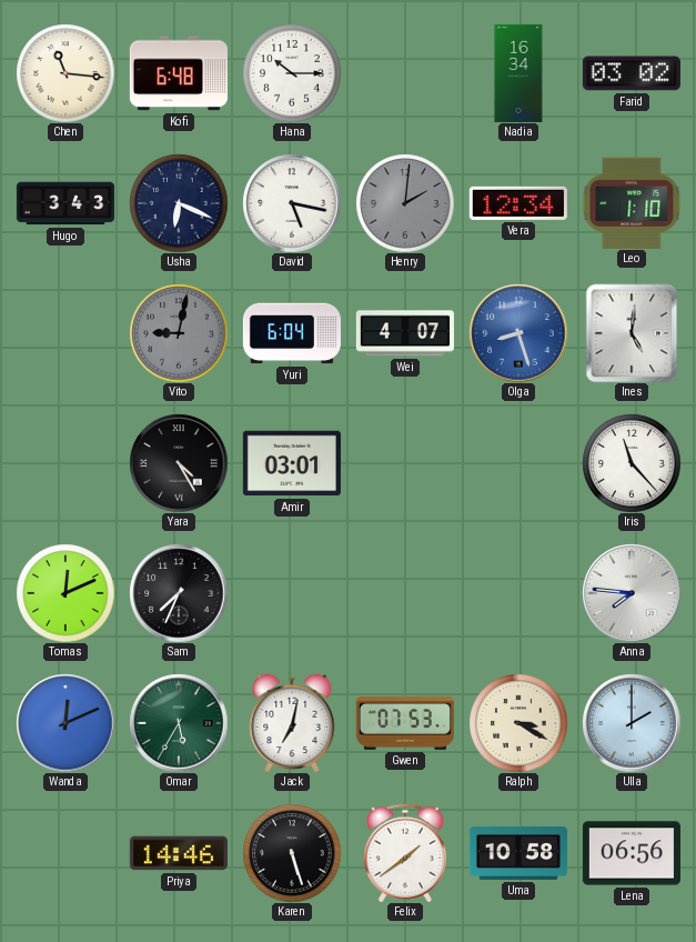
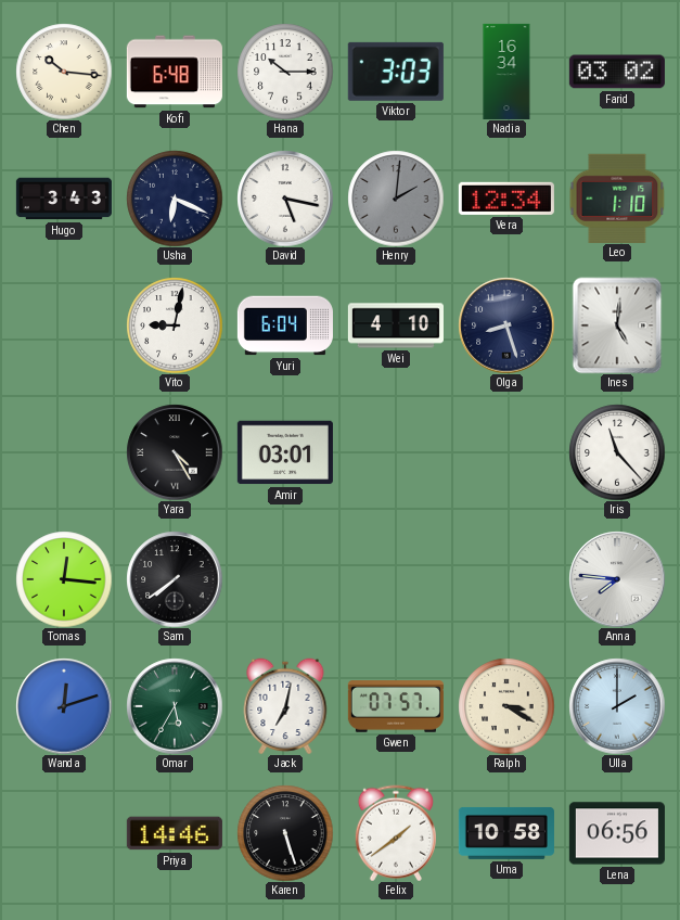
Chen: 11:16 -> 10:16 (64, 72)
Viktor: none -> 3:03 (396, 72)
Vito dial: grey -> white (175, 325)
Wei: 4:07 -> 4:10 (396, 325)
Olga dial: blue -> navy (506, 325)
Tomas: 12:11 -> 12:16 (64, 579)
Sam: 7:34 -> 7:39 (175, 579)
Wanda: 12:11 -> 12:12 (64, 706)
Gwen: 07:53 -> 07:57 (396, 706)
